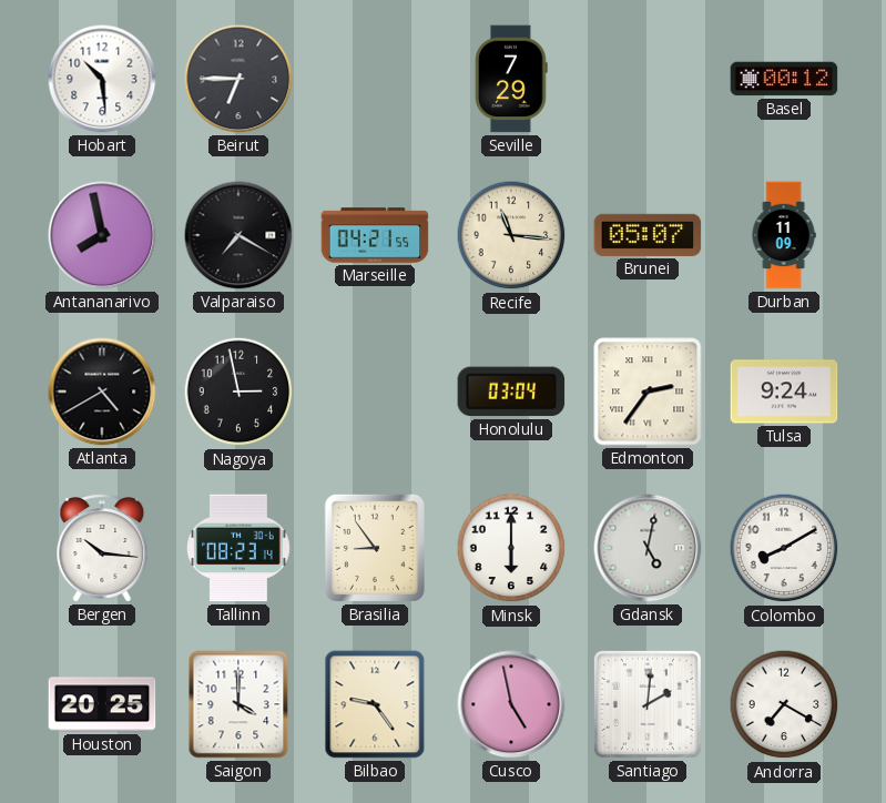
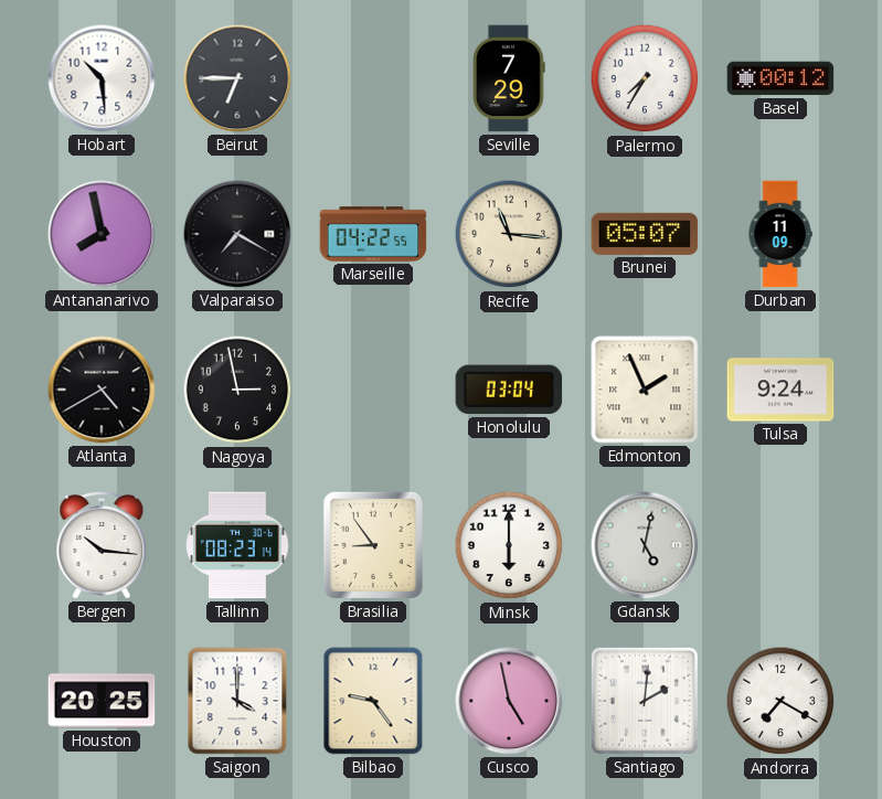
Palermo: none -> 7:35 (645, 78)
Marseille: 04:21 -> 04:22 (373, 234)
Edmonton: 2:36 -> 1:56 (645, 390)
Colombo: 8:10 -> none (784, 548)
